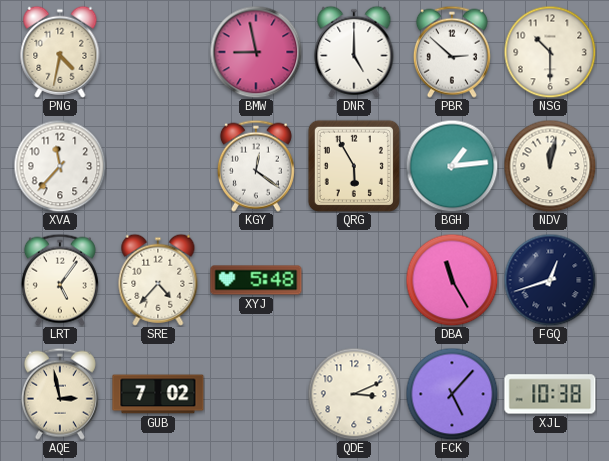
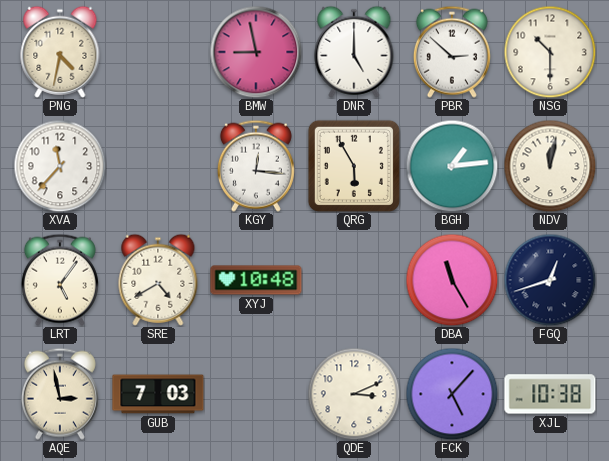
KGY: 12:21 -> 12:16 (256, 166)
SRE: 4:37 -> 4:40 (158, 280)
XYJ: 5:48 -> 10:48 (256, 280)
GUB: 7:02 -> 7:03 (158, 394)
